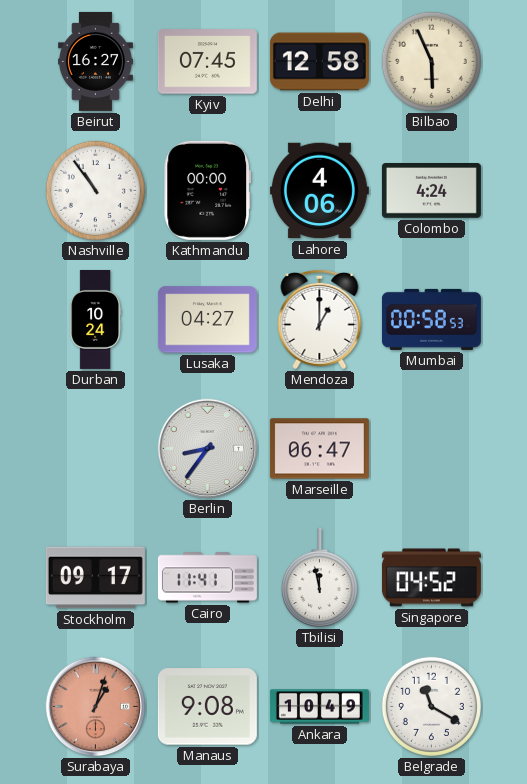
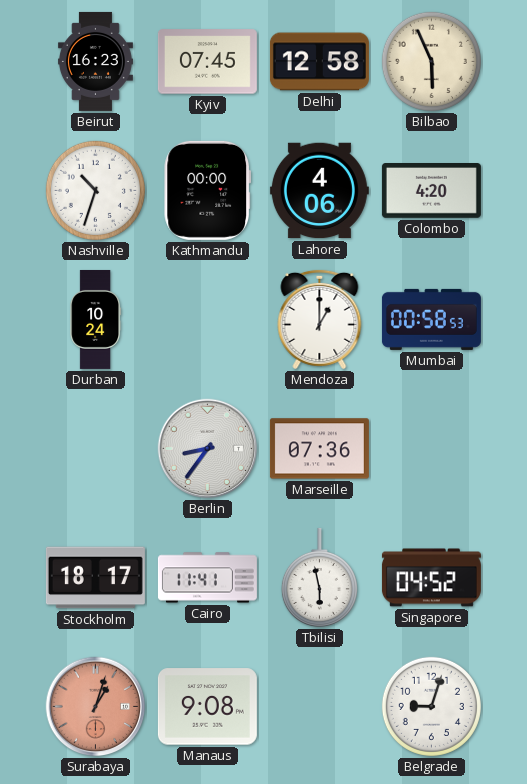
Beirut: 16:27 -> 16:23 (95, 61)
Nashville: 10:54 -> 10:33 (95, 190)
Colombo: 4:24 -> 4:20 (431, 191)
Lusaka: 04:27 -> none (207, 320)
Marseille: 06:47 -> 07:36 (319, 449)
Stockholm: 09:17 -> 18:17 (95, 578)
Tbilisi: 11:58 -> 5:58 (319, 578)
Ankara: 10:49 -> none (319, 707)
Belgrade: 11:20 -> 9:03 (431, 706)
